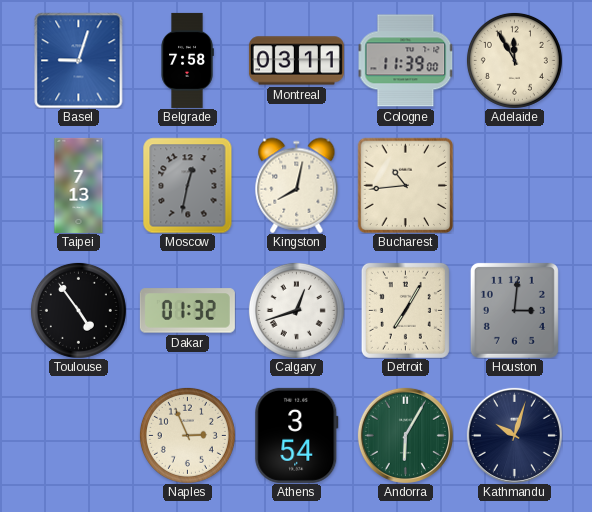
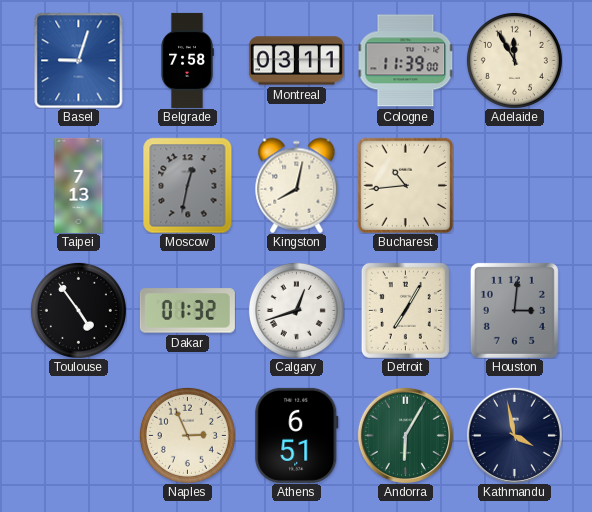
Athens: 3:54 -> 6:51 (297, 435)
Kathmandu: 10:03 -> 3:58 (514, 435)
